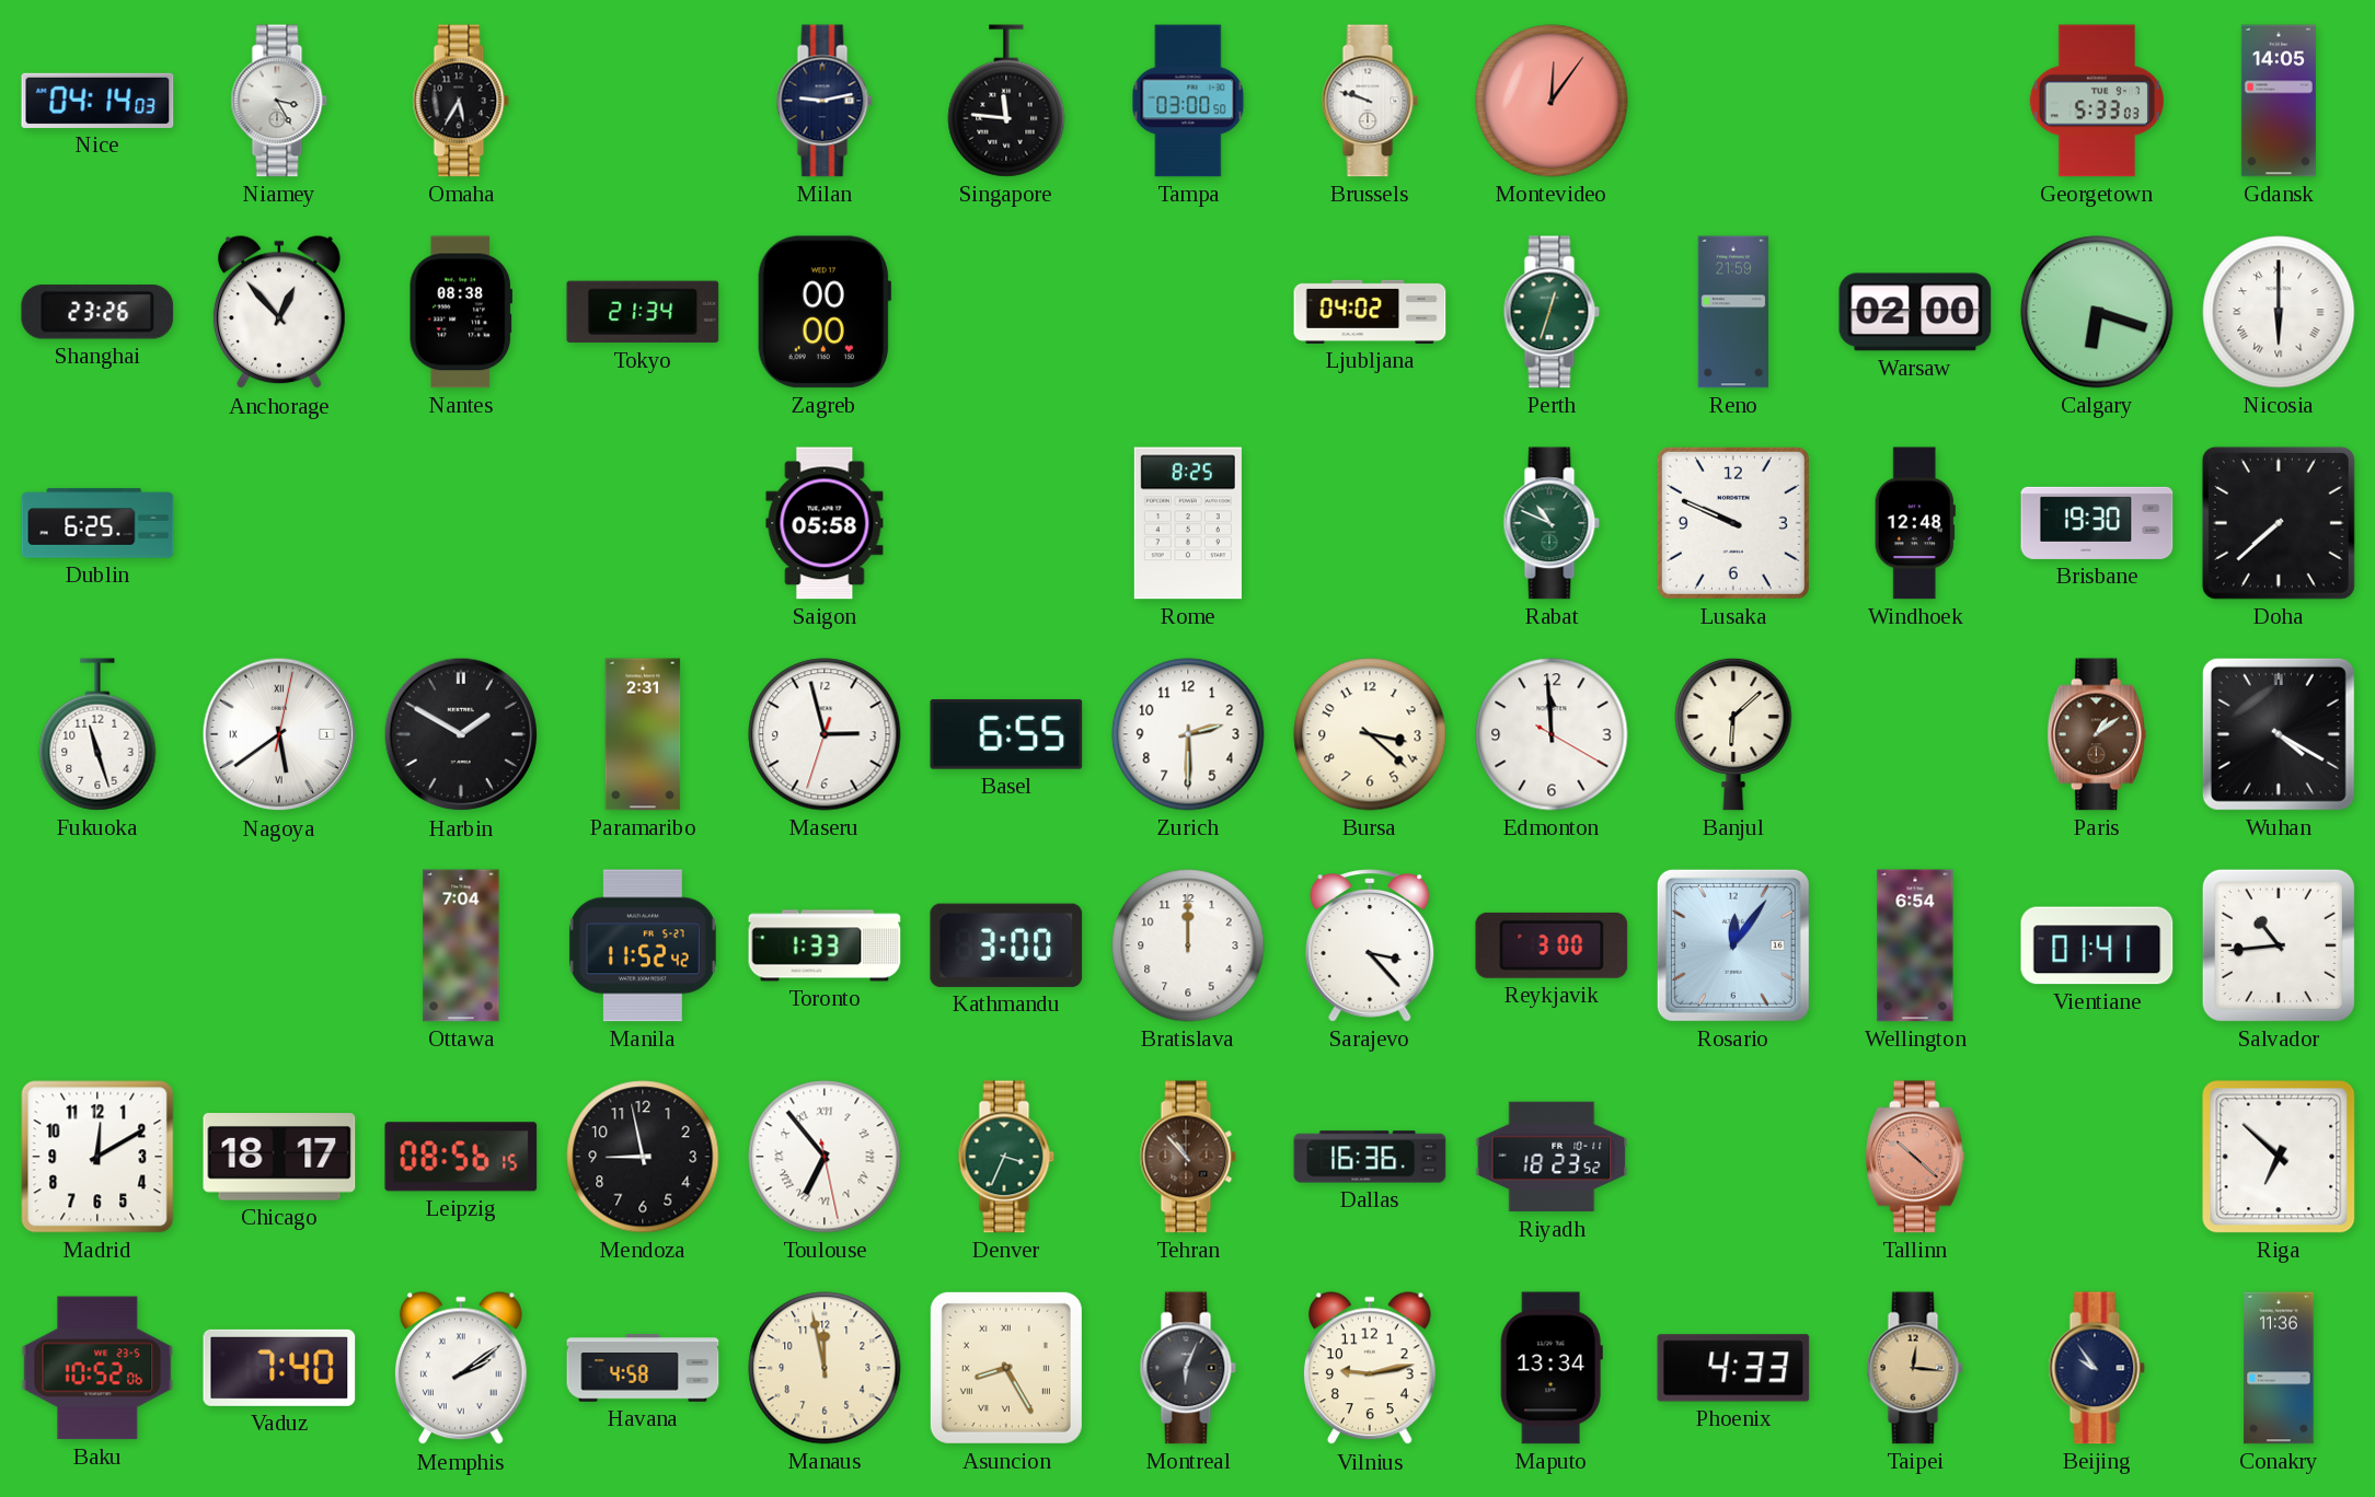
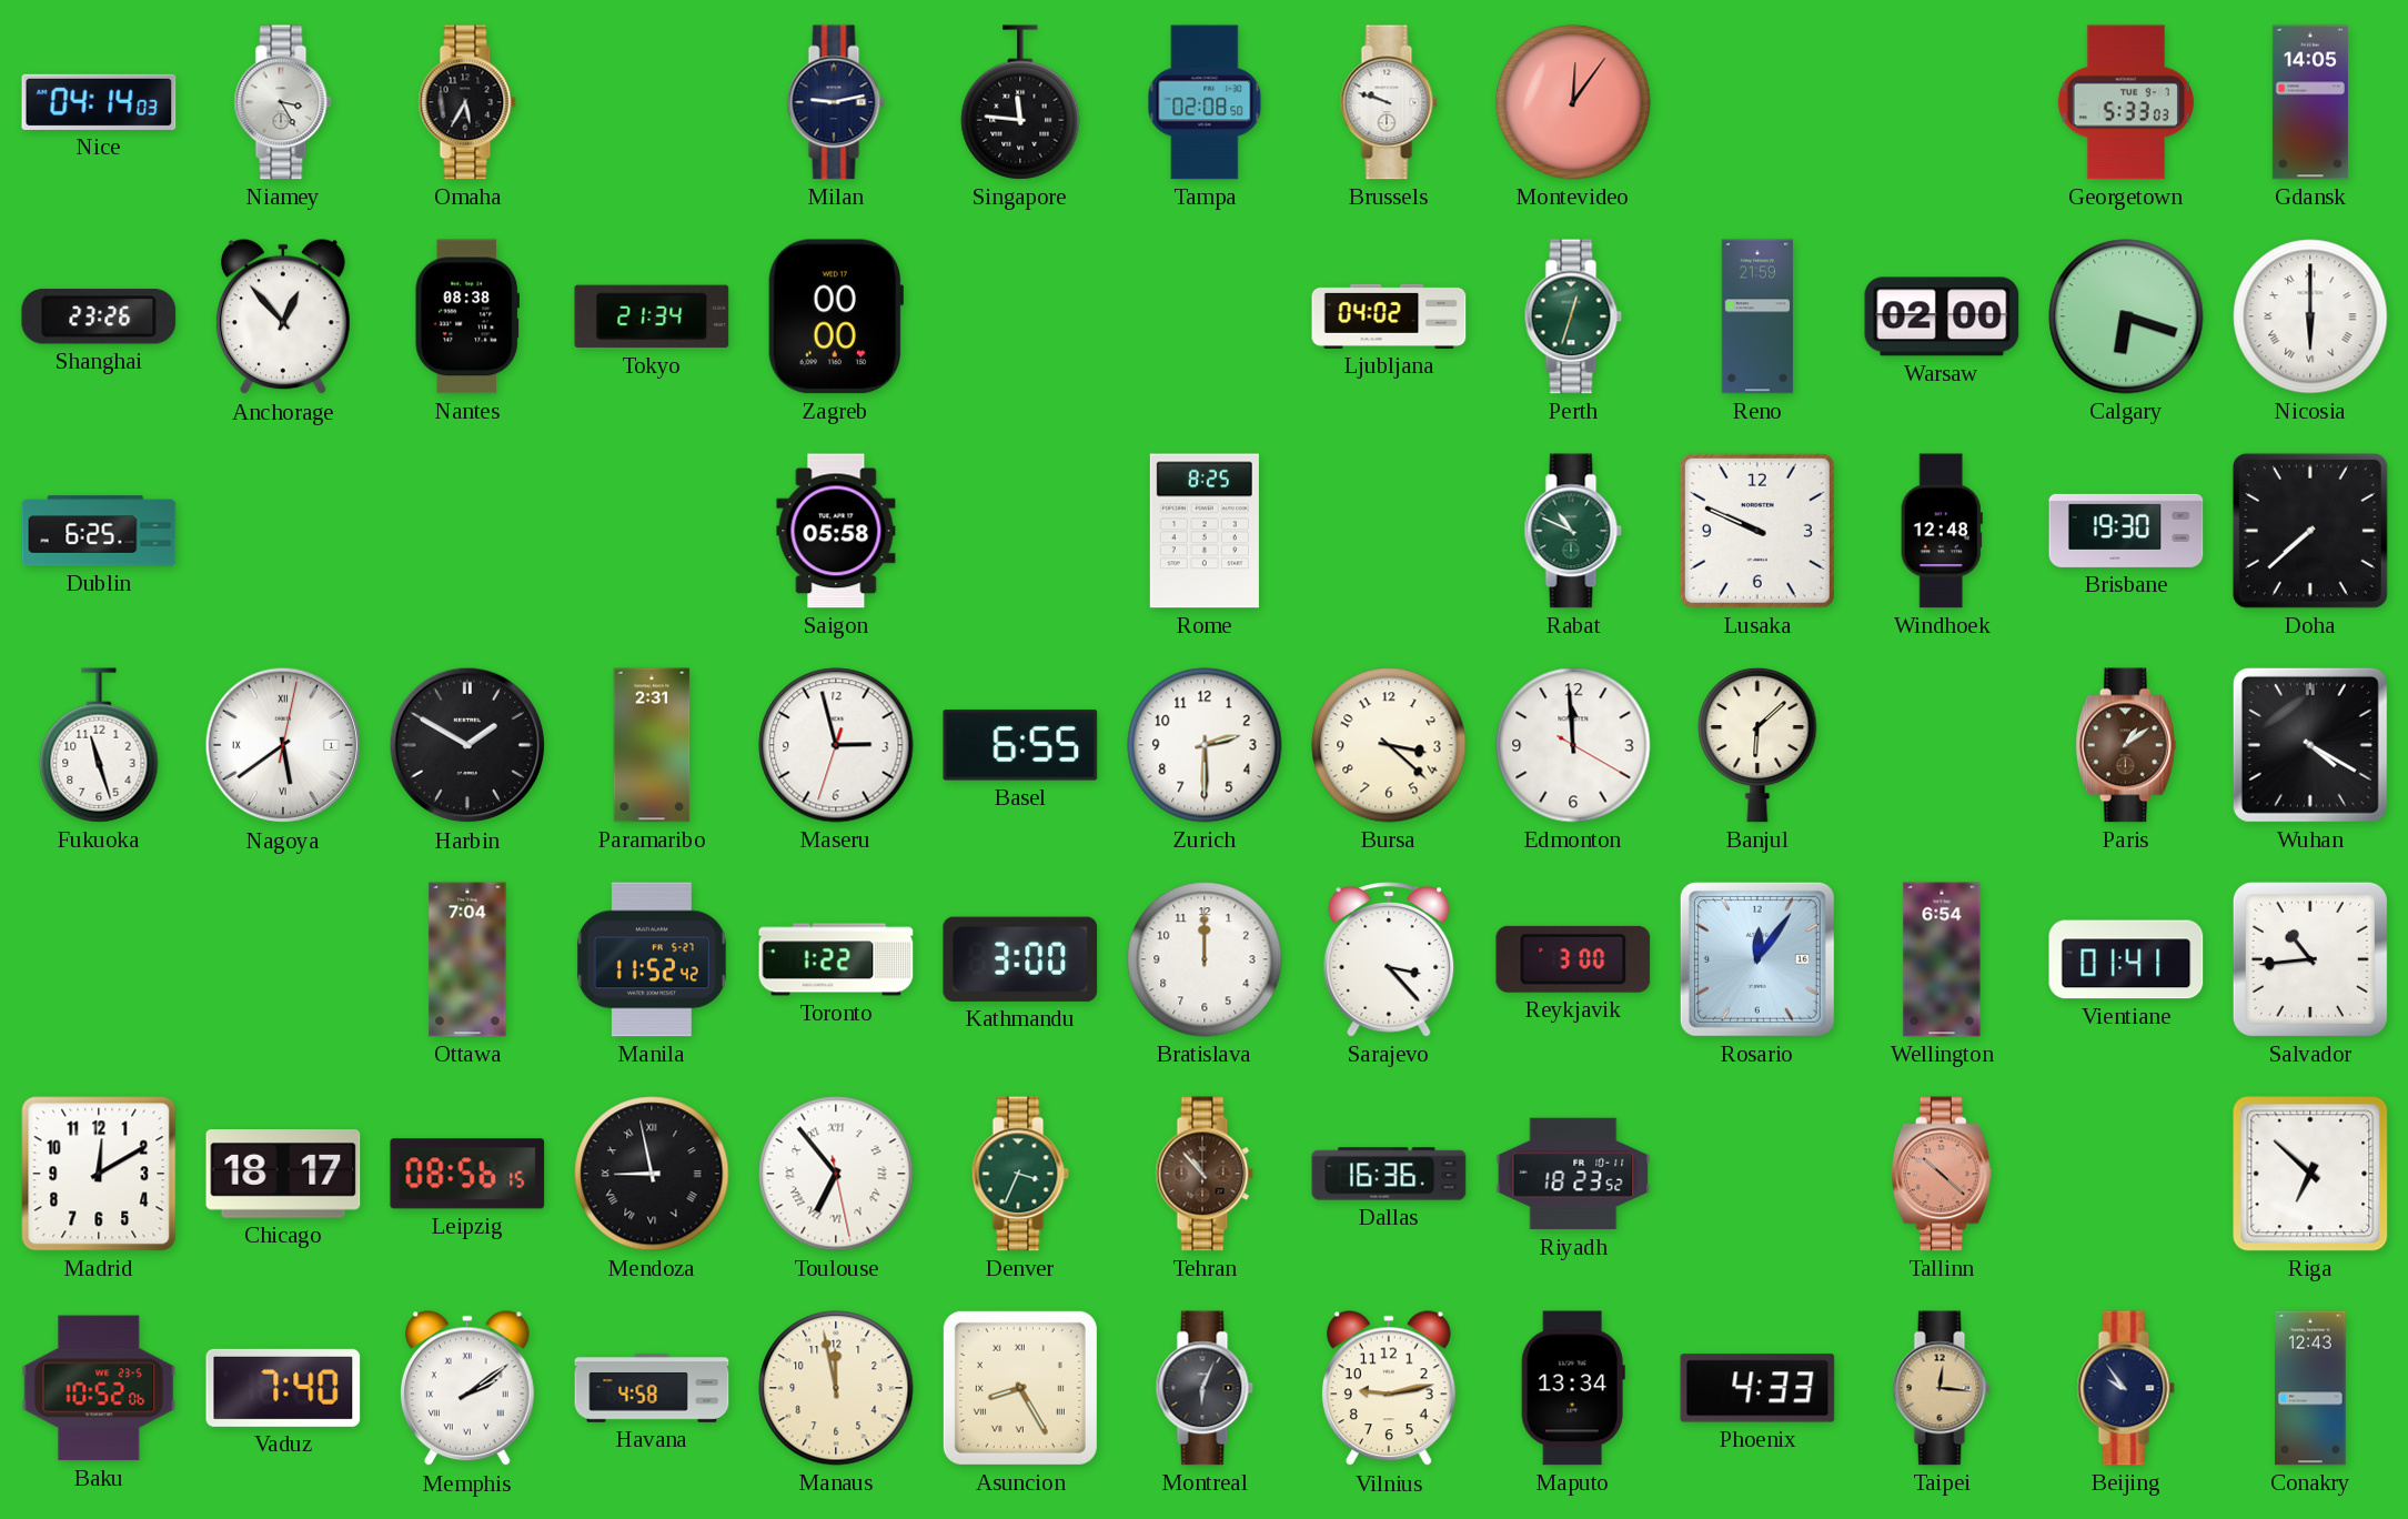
Tampa: 03:00 -> 02:08 (1205, 102)
Toronto: 1:33 -> 1:22 (836, 959)
Mendoza numerals: Arabic -> Roman (652, 1174)
Conakry: 11:36 -> 12:43 (2310, 1388)
